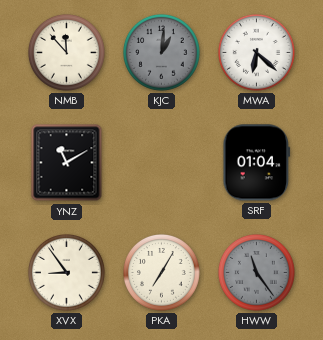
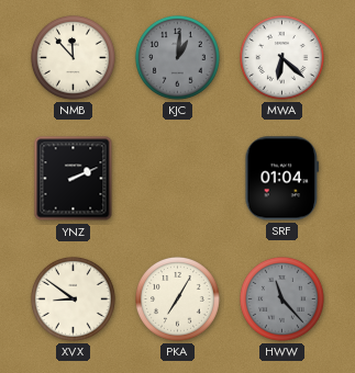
YNZ: 11:10 -> 2:11 (74, 179)
XVX: 8:54 -> 8:51 (74, 299)
HWW: 11:24 -> 11:23 (282, 299)
